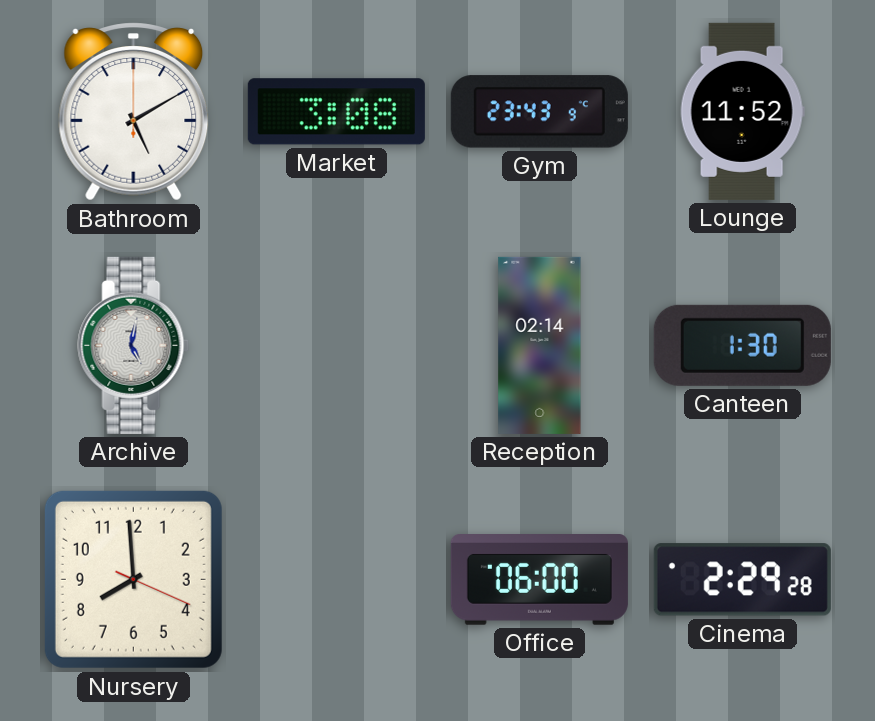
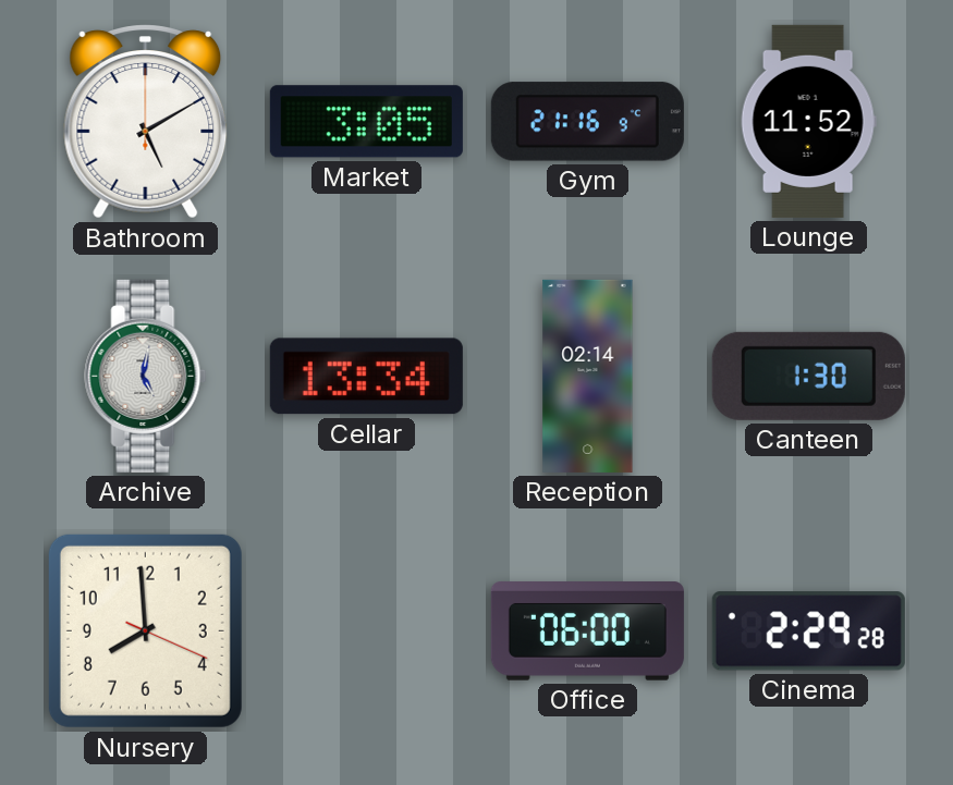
Market: 3:08 -> 3:05 (366, 122)
Gym: 23:43 -> 21:16 (587, 122)
Cellar: none -> 13:34 (366, 377)
